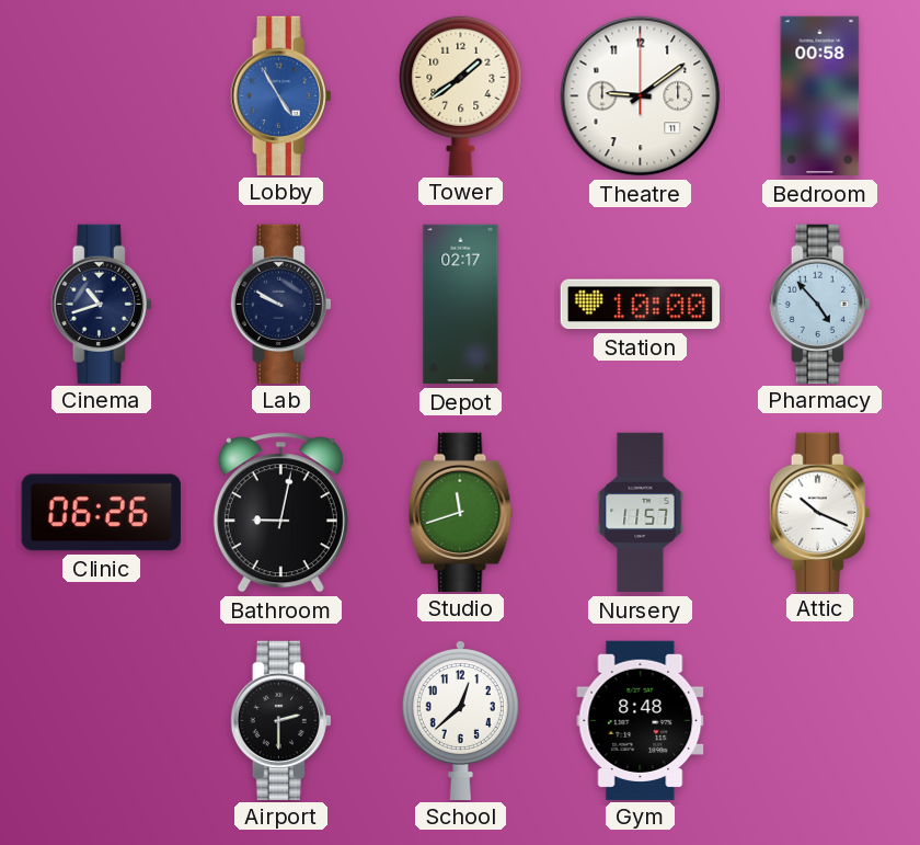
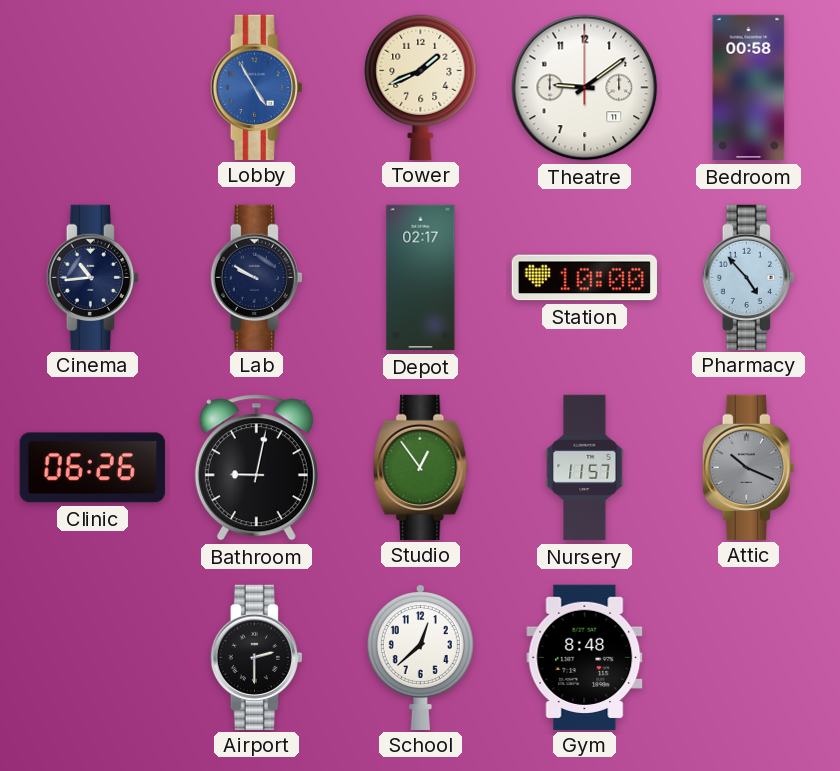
Tower: 1:39 -> 1:41 (421, 87)
Cinema: 10:42 -> 10:44 (92, 277)
Studio: 11:42 -> 12:54 (421, 467)
Attic dial: white -> grey (748, 467)
